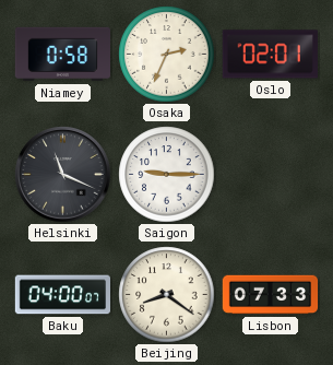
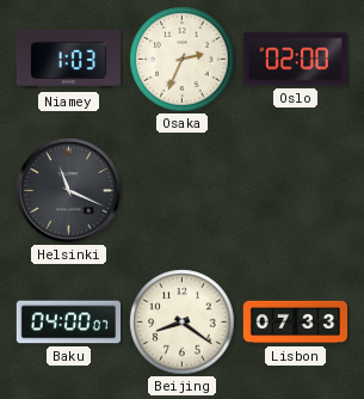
Niamey: 0:58 -> 1:03 (68, 60)
Oslo: 02:01 -> 02:00 (295, 60)
Saigon: 9:15 -> none (167, 175)
